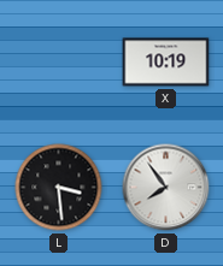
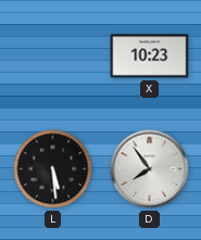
X: 10:19 -> 10:23 (150, 56)
L: 3:29 -> 5:29 (53, 169)
